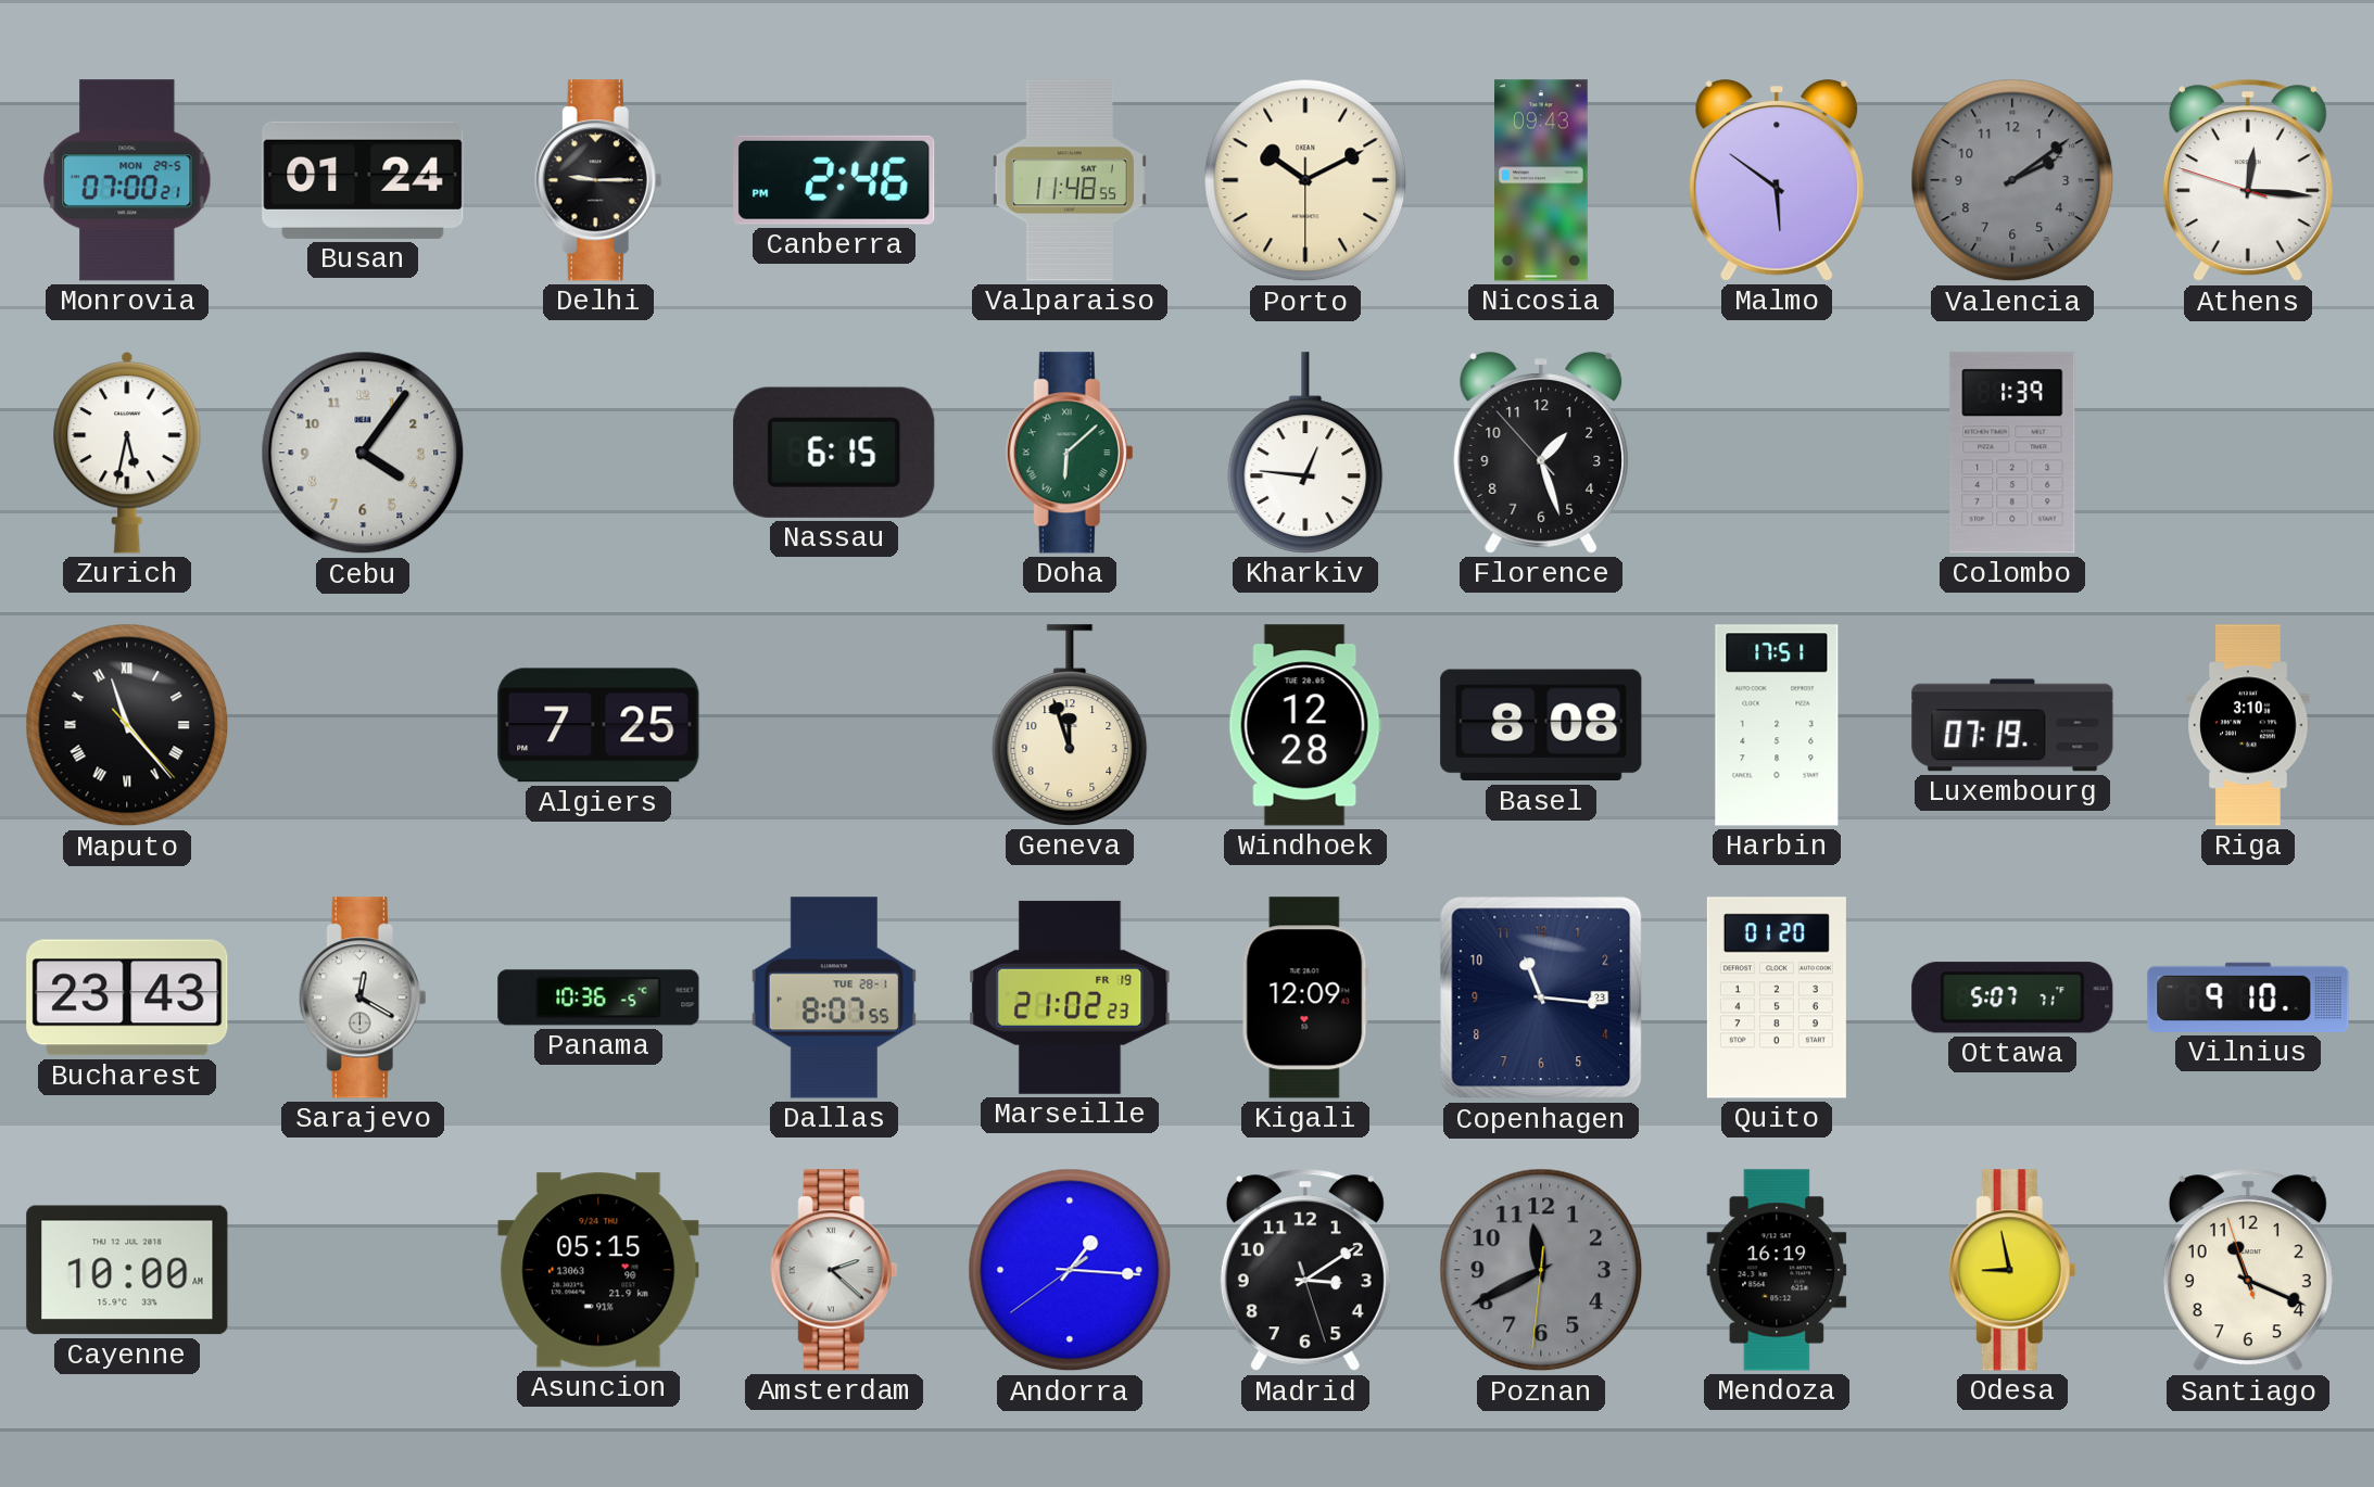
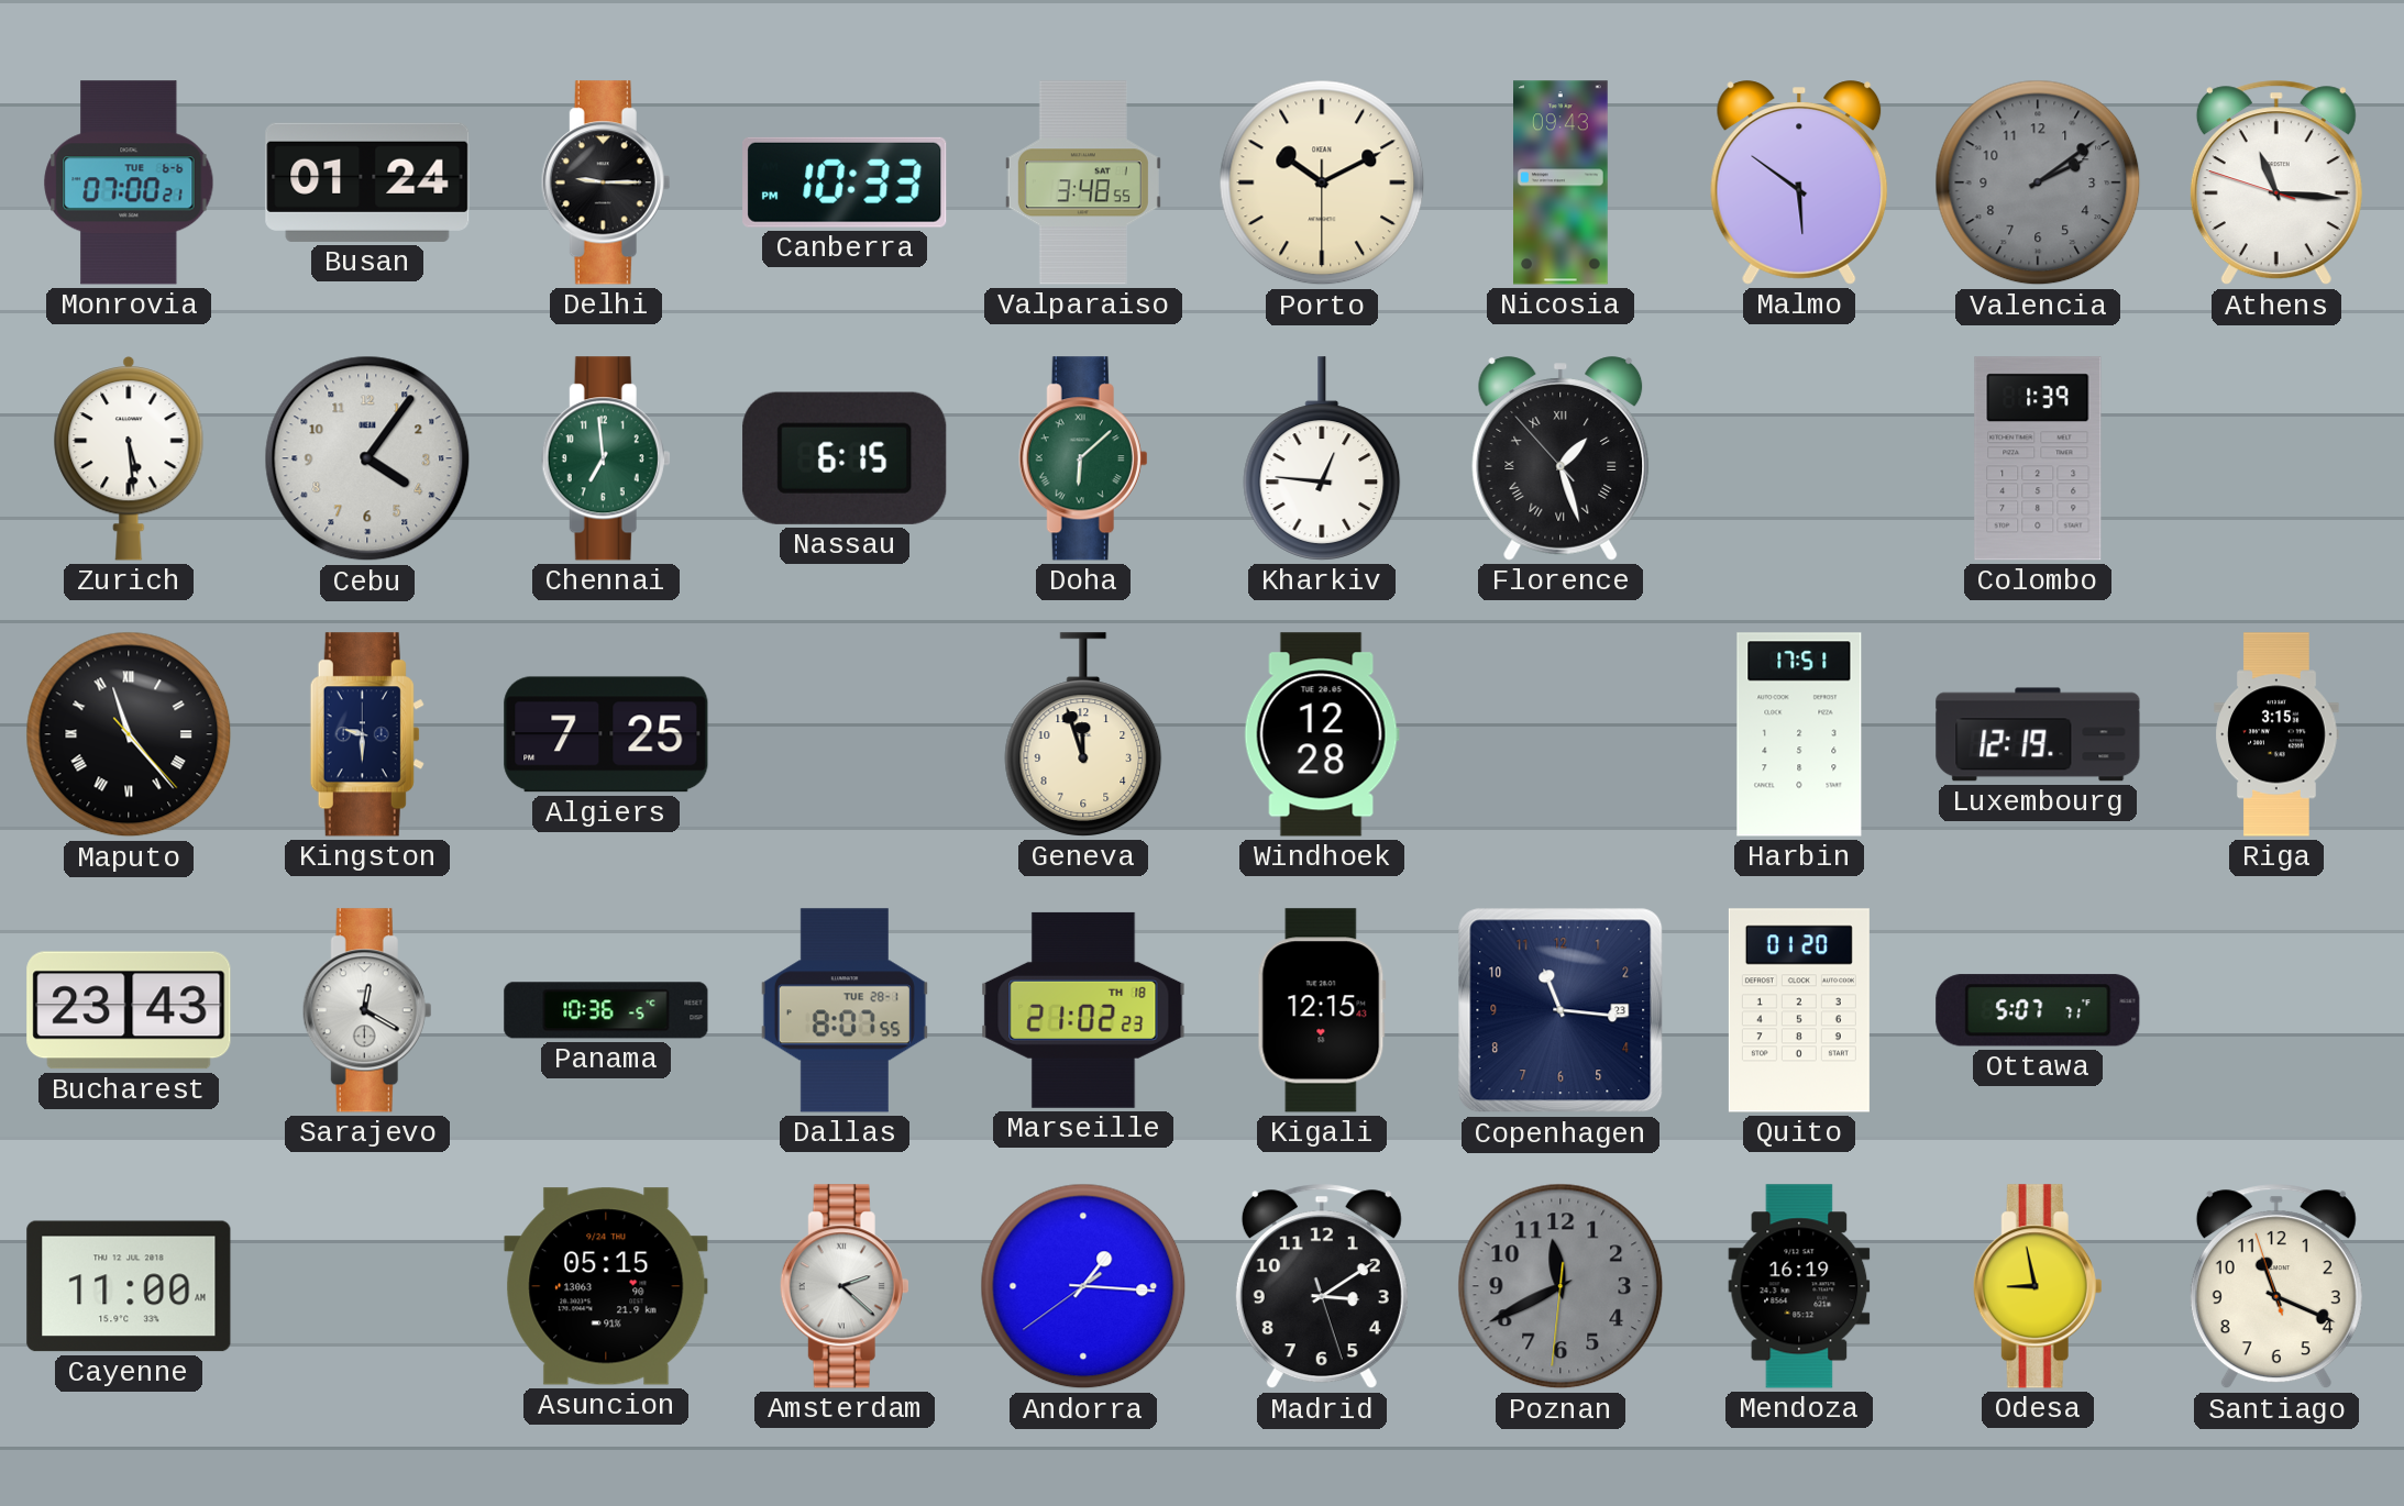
Monrovia date: MON 29-5 -> TUE 6-6 (129, 182)
Canberra: 2:46 -> 10:33 (845, 182)
Valparaiso: 11:48 -> 3:48 (1083, 182)
Athens: 12:15 -> 11:15 (2276, 182)
Zurich: 5:32 -> 5:29 (129, 458)
Chennai: none -> 6:59 (606, 458)
Florence numerals: Arabic -> Roman (1561, 458)
Kingston: none -> 9:30 (367, 734)
Basel: 8:08 -> none (1541, 725)
Luxembourg: 07:19 -> 12:19 (2038, 734)
Riga: 3:10 -> 3:15 (2276, 734)
Marseille date: FR 19 -> TH 18 (1083, 1010)
Kigali: 12:09 -> 12:15 (1322, 1010)
Vilnius: 9:10 -> none (2248, 997)
Cayenne: 10:00 -> 11:00 (129, 1286)
